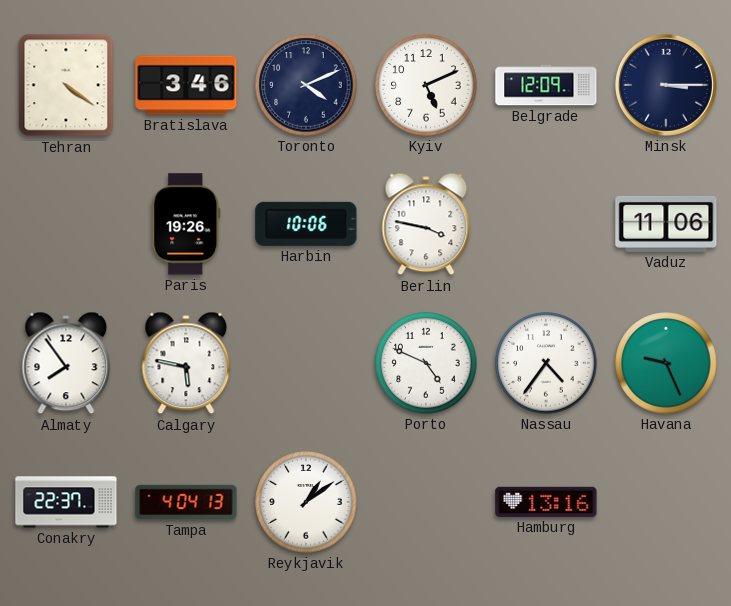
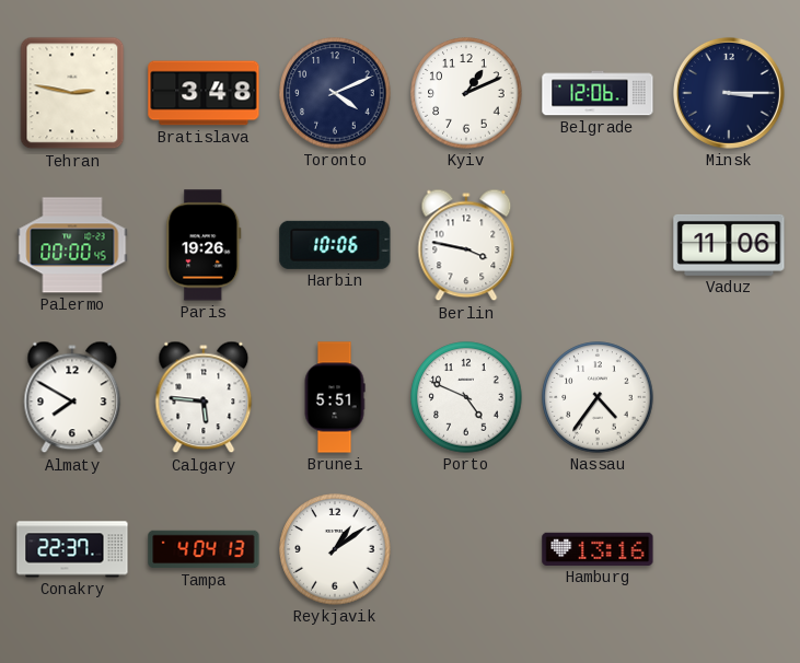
Tehran: 4:21 -> 2:47 (72, 93)
Bratislava: 3:46 -> 3:48 (204, 93)
Kyiv: 5:11 -> 1:11 (466, 93)
Belgrade: 12:09 -> 12:06 (598, 93)
Palermo: none -> 00:00 (72, 245)
Almaty: 7:54 -> 7:50 (72, 397)
Calgary: 5:47 -> 5:46 (204, 397)
Brunei: none -> 5:51 (335, 397)
Havana: 9:26 -> none (666, 363)
